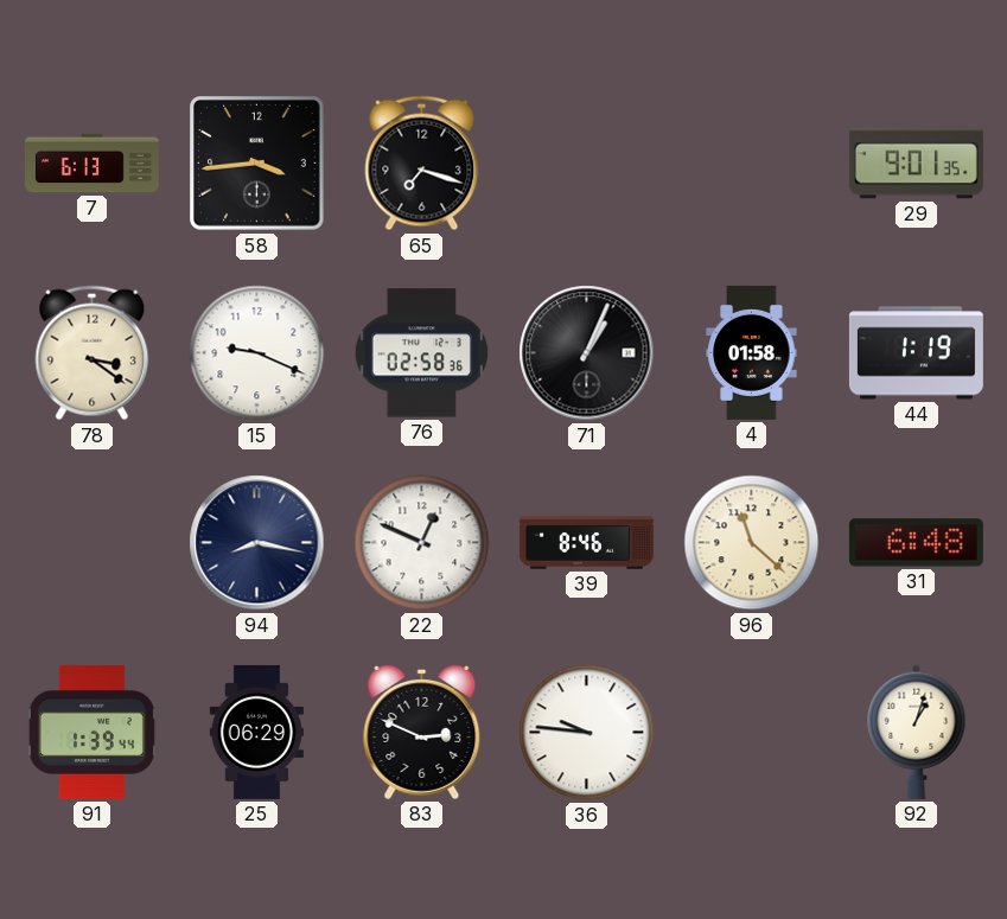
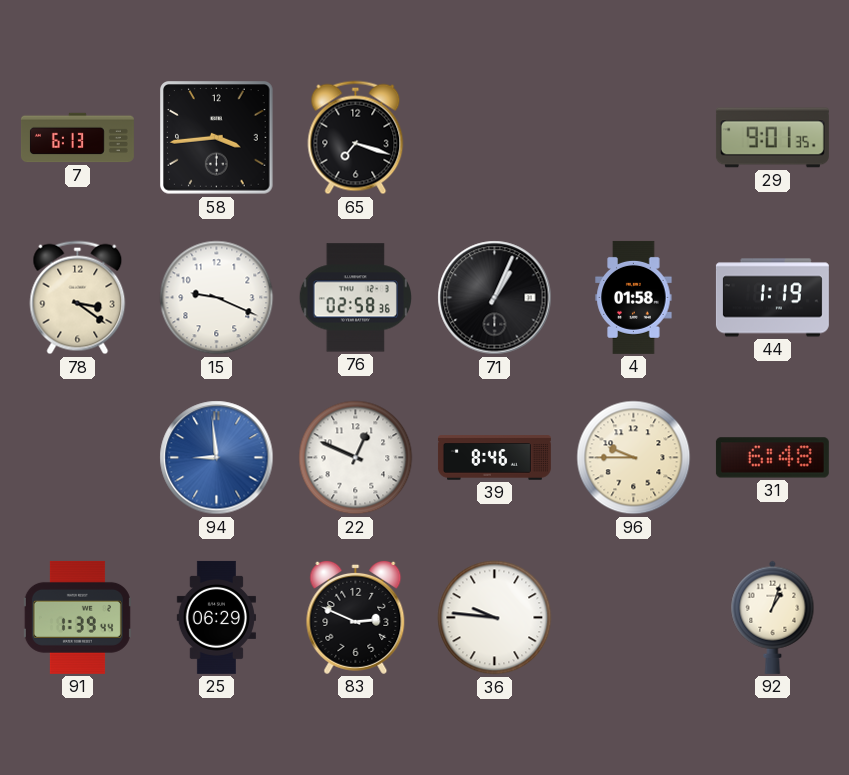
94: 8:17 -> 8:59 (217, 458)
94 dial: navy -> blue (217, 458)
96: 11:22 -> 9:45 (634, 458)
